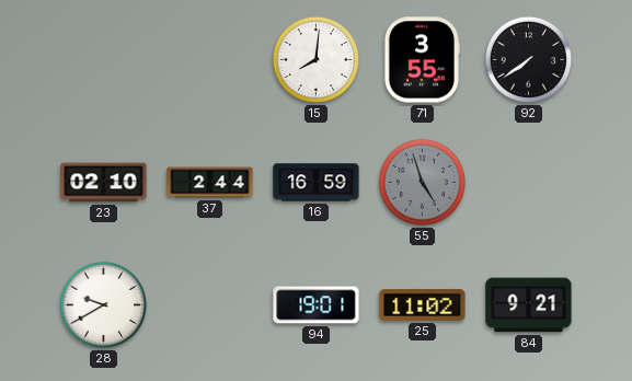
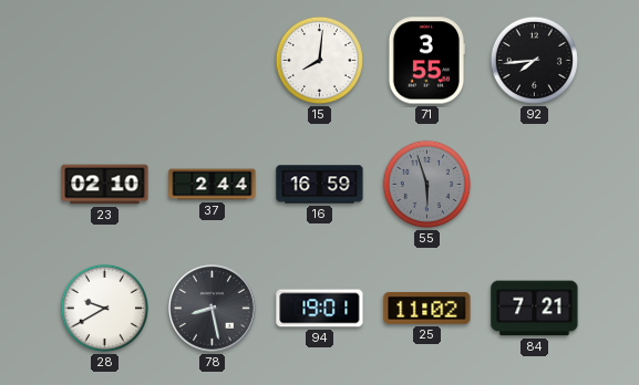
92: 7:39 -> 7:44 (534, 60)
55: 4:57 -> 5:57 (426, 184)
78: none -> 8:28 (212, 308)
84: 9:21 -> 7:21 (535, 309)
